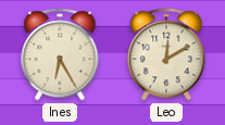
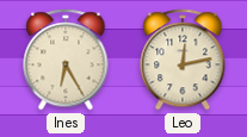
Leo: 12:10 -> 12:13 (183, 60)
